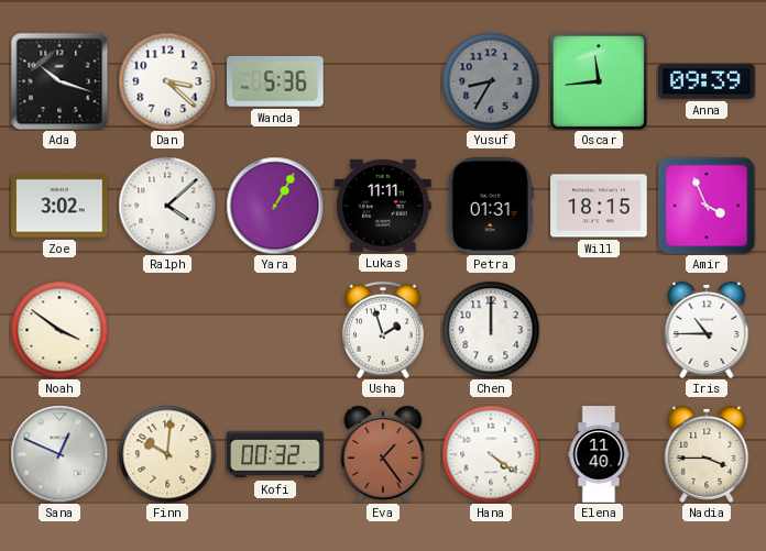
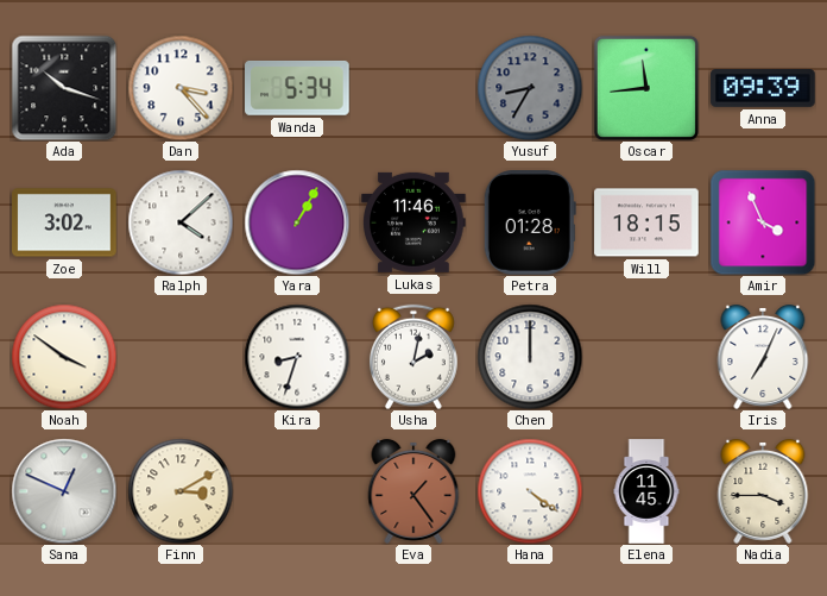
Dan: 3:22 -> 3:23 (181, 88)
Wanda: 5:36 -> 5:34 (298, 88)
Lukas: 11:11 -> 11:46 (414, 222)
Petra: 01:31 -> 01:28 (530, 222)
Kira: none -> 8:33 (297, 357)
Usha: 1:57 -> 2:02 (414, 357)
Iris: 10:45 -> 7:04 (763, 357)
Finn: 10:01 -> 3:10 (181, 491)
Kofi: 00:32 -> none (275, 454)
Elena: 11:40 -> 11:45 (646, 491)
